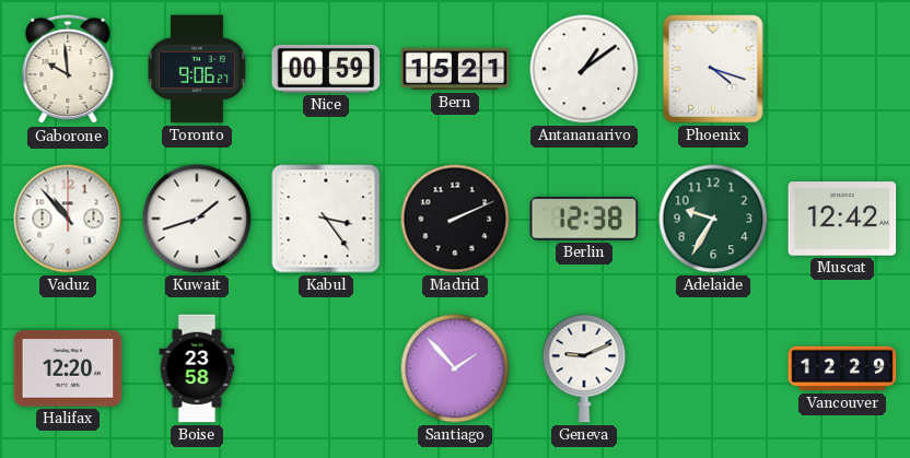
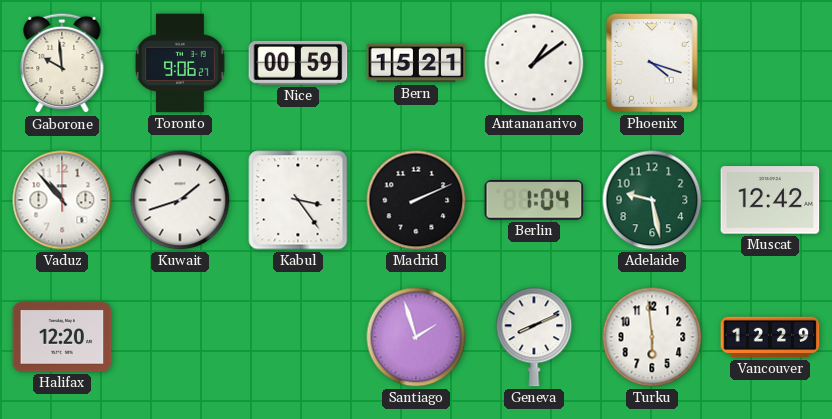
Berlin: 12:38 -> 1:04 (534, 200)
Adelaide: 9:35 -> 9:28 (652, 200)
Boise: 23:58 -> none (197, 368)
Santiago: 1:53 -> 1:57 (416, 337)
Geneva: 9:11 -> 8:11 (534, 337)
Turku: none -> 5:59 (652, 337)
